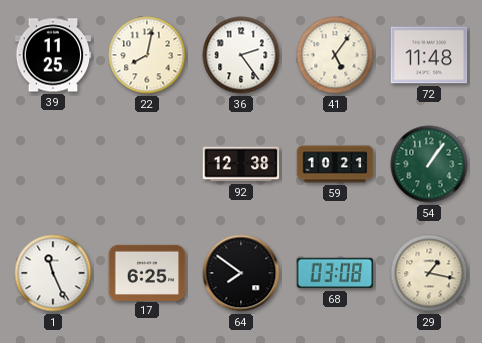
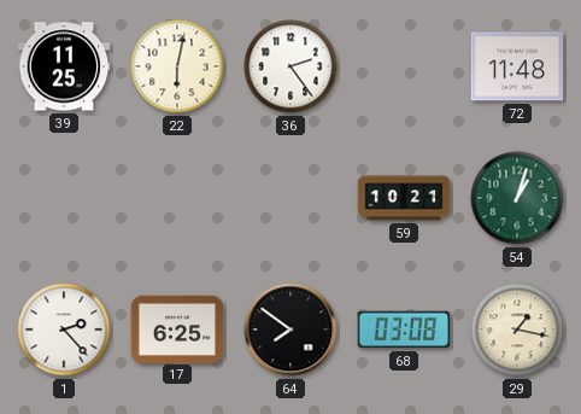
22: 8:02 -> 6:02 (177, 66)
41: 5:06 -> none (335, 55)
92: 12:38 -> none (241, 164)
54: 1:06 -> 1:03 (517, 198)
1: 11:26 -> 2:23 (64, 330)
